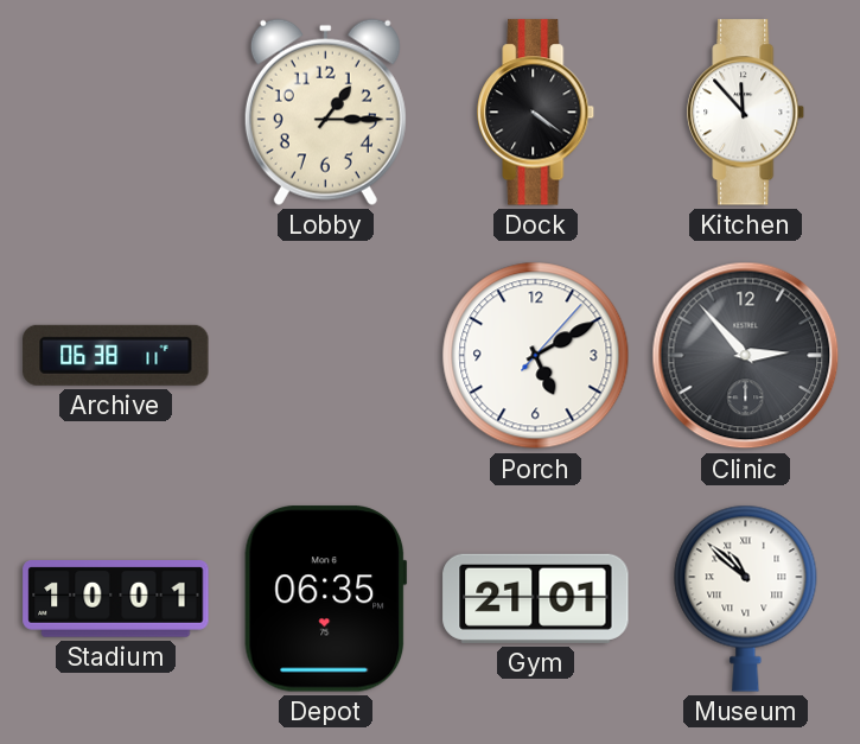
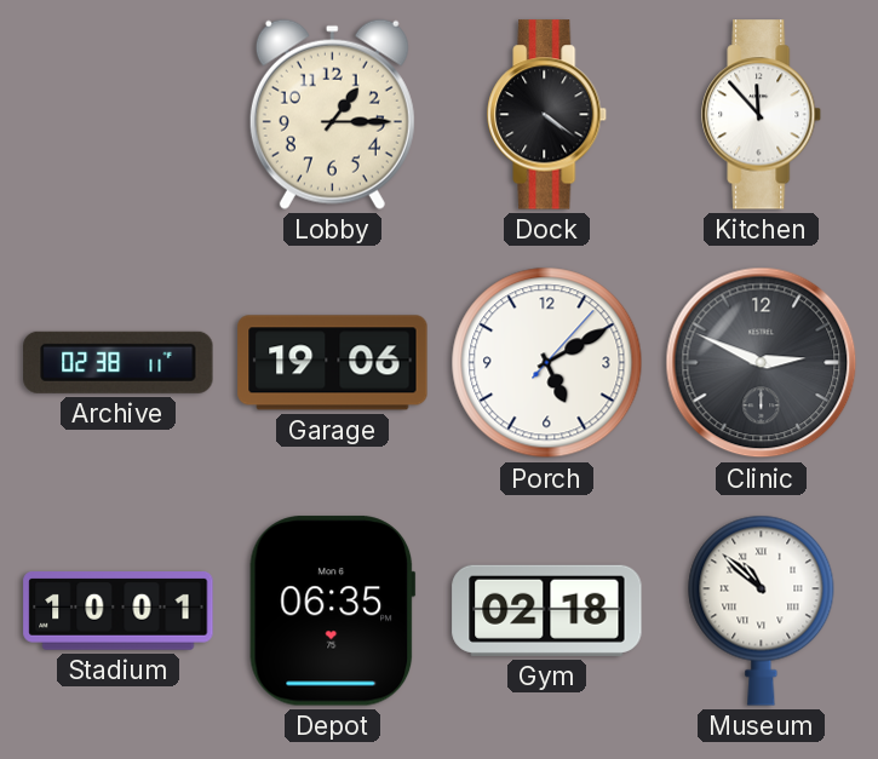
Archive: 06:38 -> 02:38 (119, 362)
Garage: none -> 19:06 (333, 363)
Clinic: 2:53 -> 2:49 (762, 363)
Gym: 21:01 -> 02:18 (547, 610)
